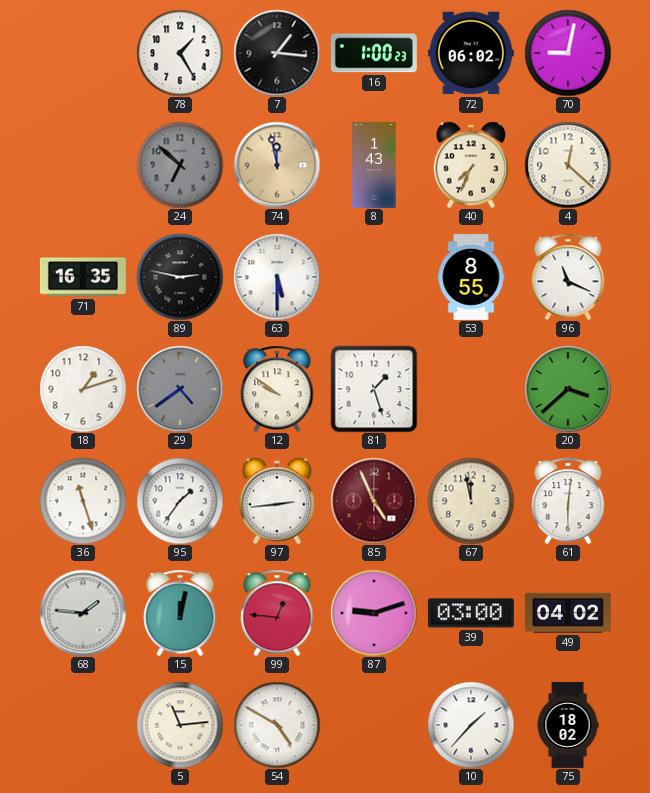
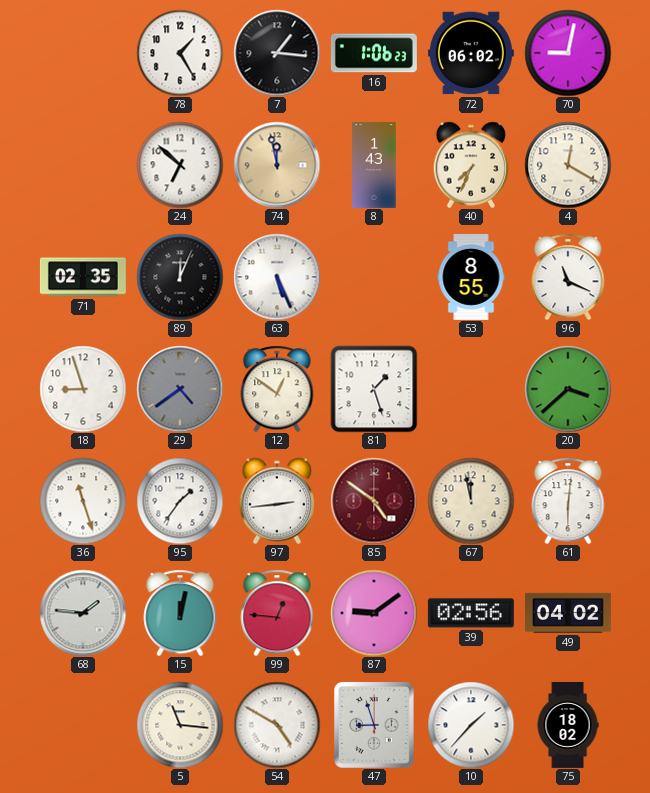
16: 1:00 -> 1:06 (374, 53)
24 dial: grey -> white (180, 165)
4: 12:22 -> 12:20 (568, 165)
71: 16:35 -> 02:35 (83, 277)
89: 2:47 -> 12:04 (180, 277)
63: 5:30 -> 5:26 (277, 277)
18: 1:12 -> 8:57 (83, 389)
12: 9:51 -> 12:51 (277, 389)
85: 4:56 -> 4:51 (374, 501)
87: 9:12 -> 9:09 (374, 613)
39: 03:00 -> 02:56 (471, 613)
5: 11:14 -> 11:16 (180, 725)
47: none -> 8:57 (374, 725)
